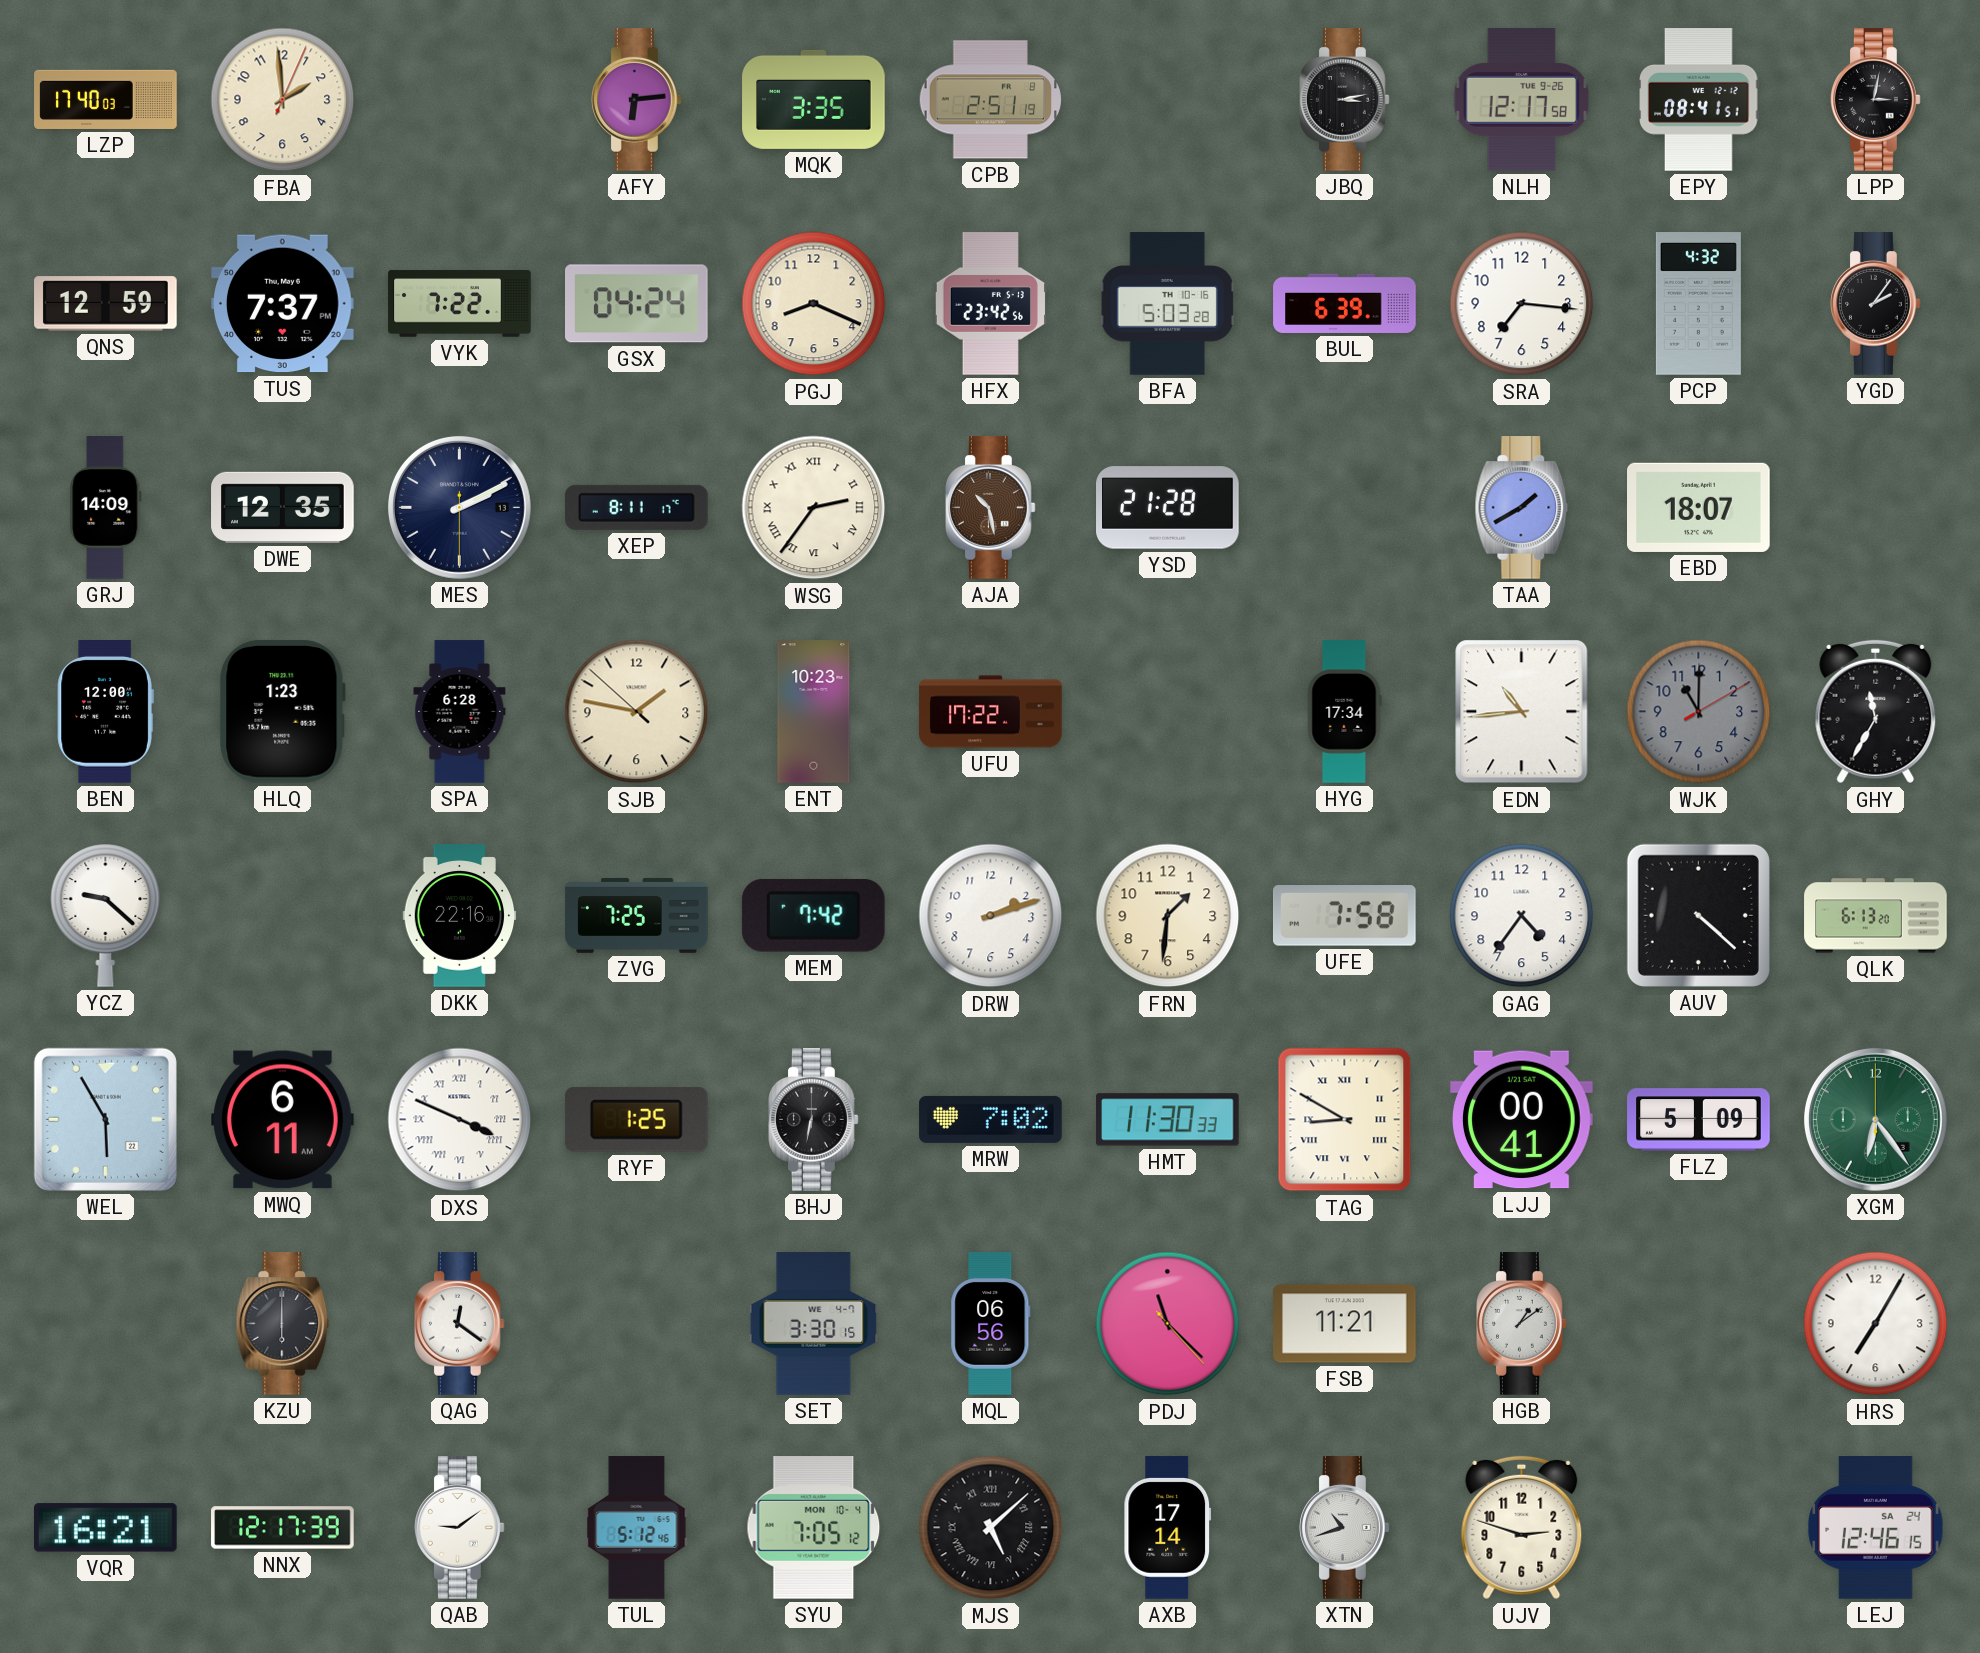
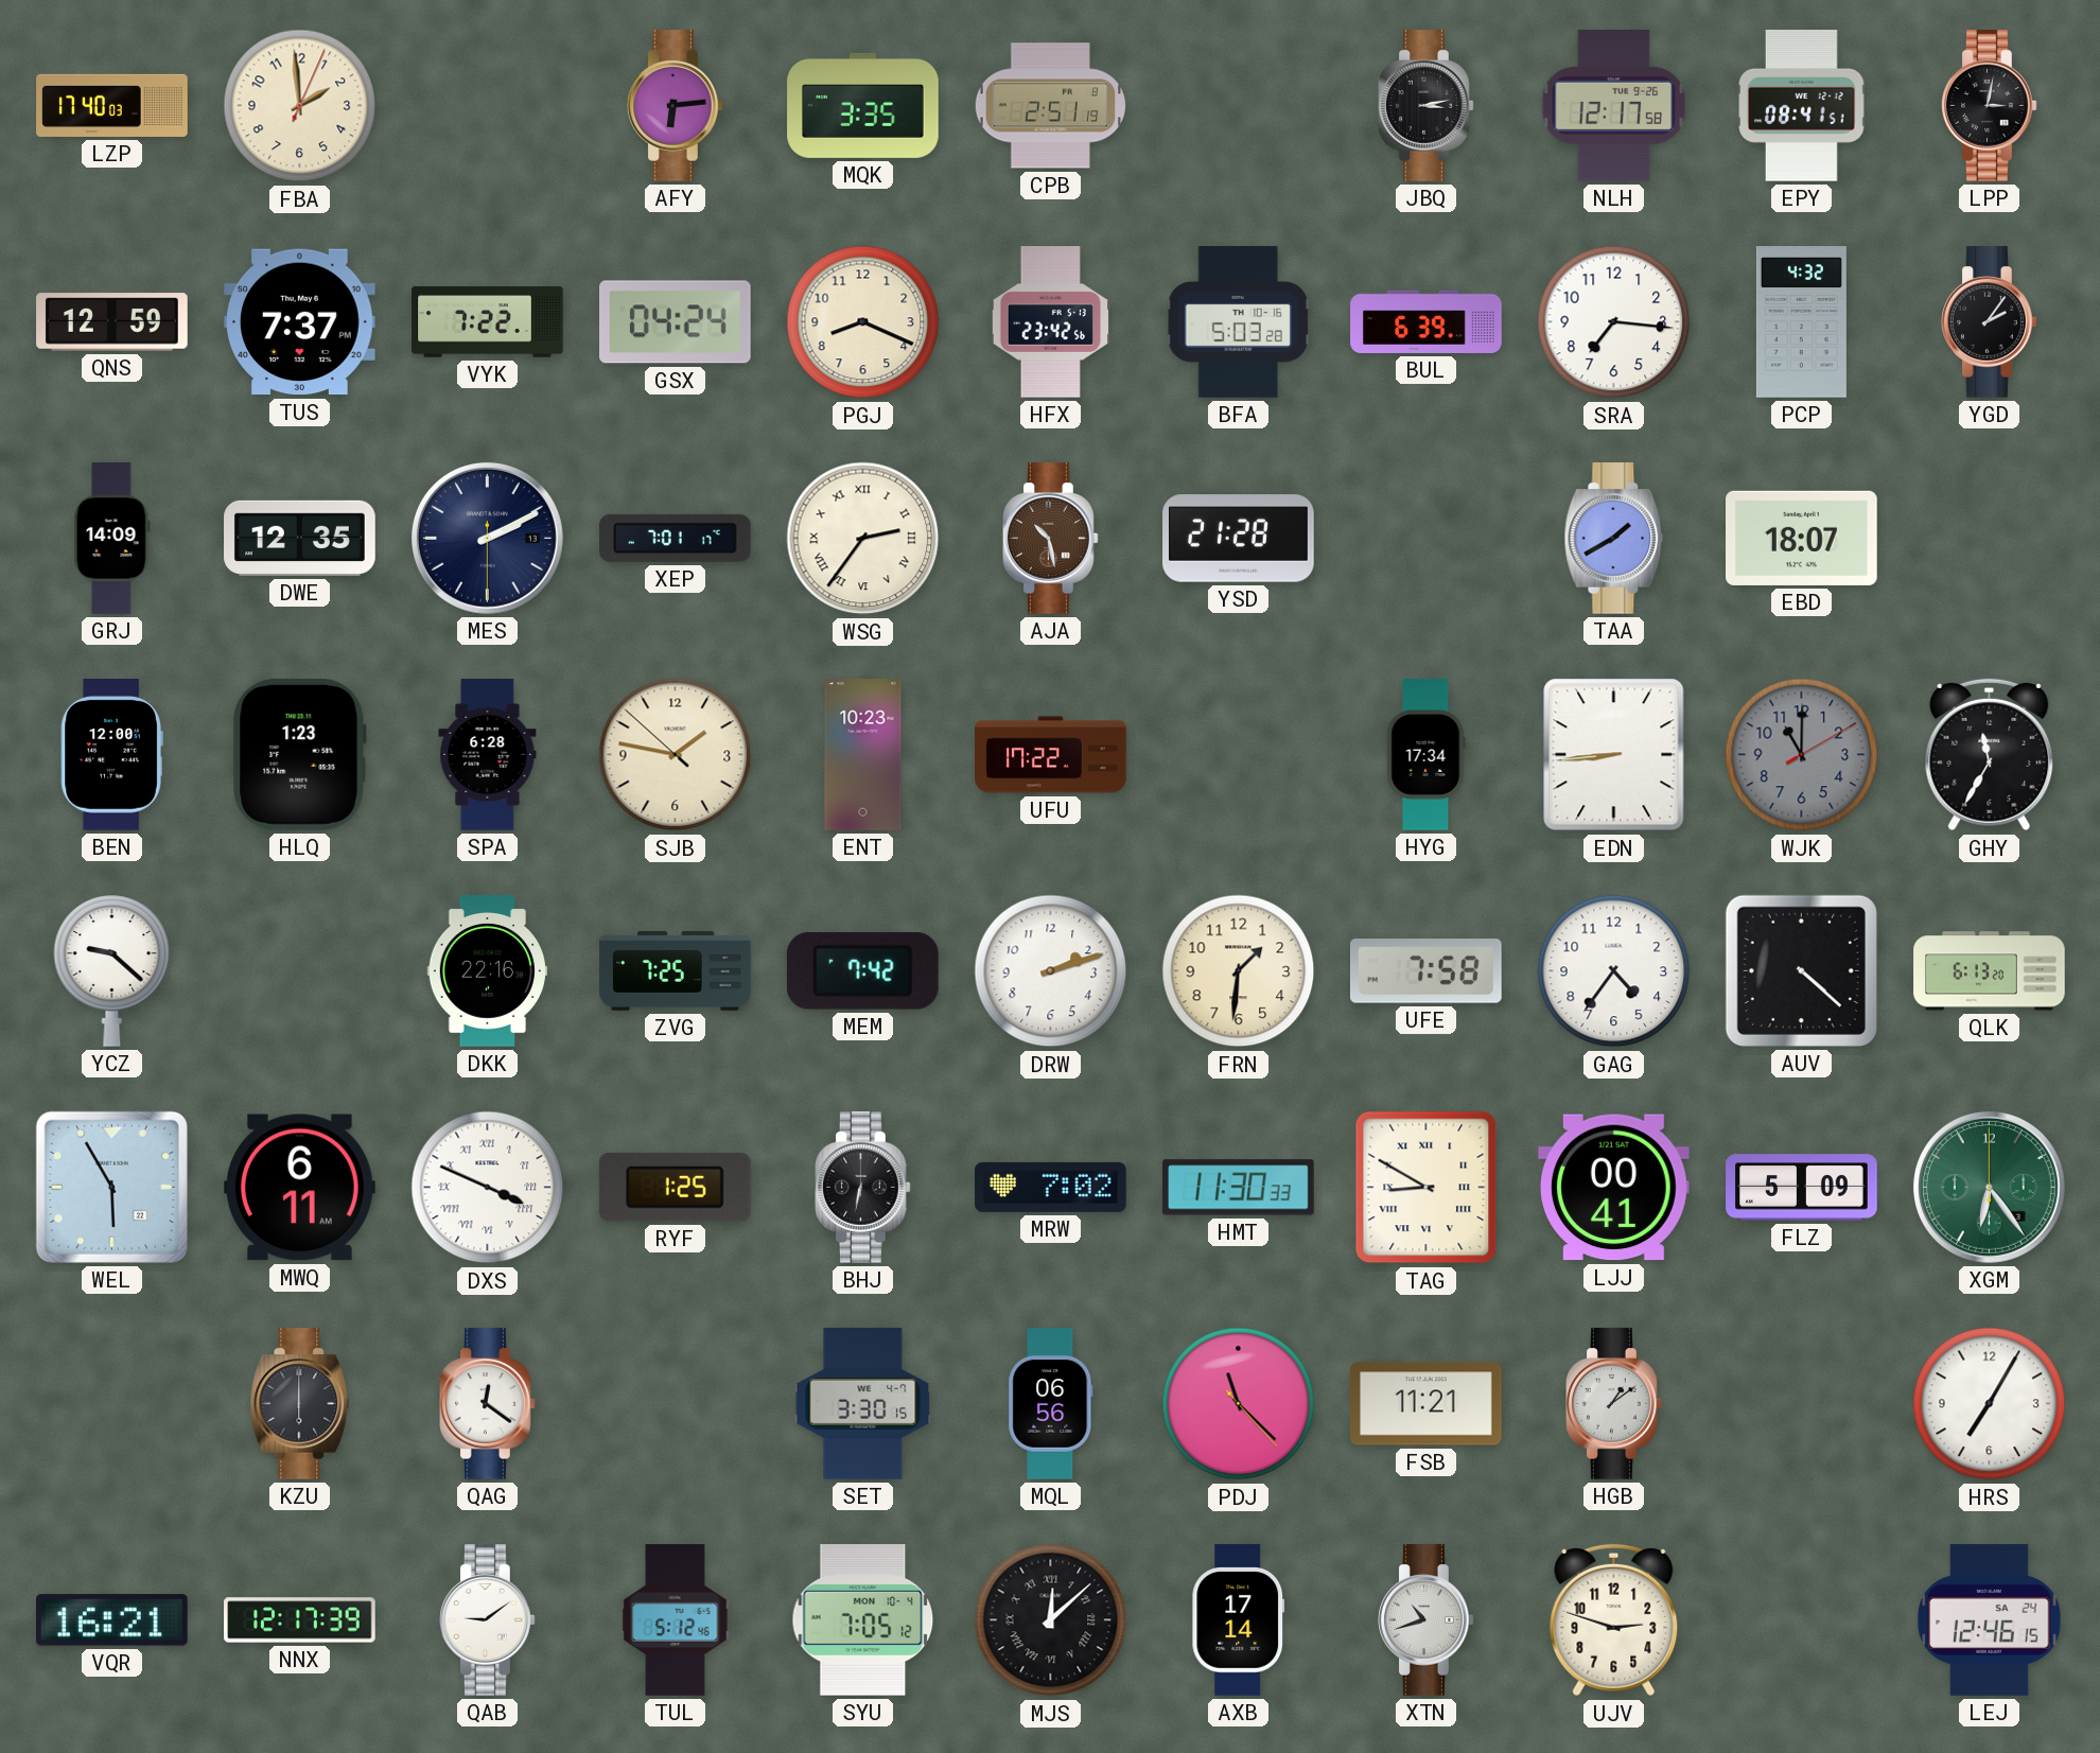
XEP: 8:11 -> 7:01 (676, 538)
EDN: 10:44 -> 8:44 (1614, 755)
MJS: 5:08 -> 12:08 (1051, 1620)
